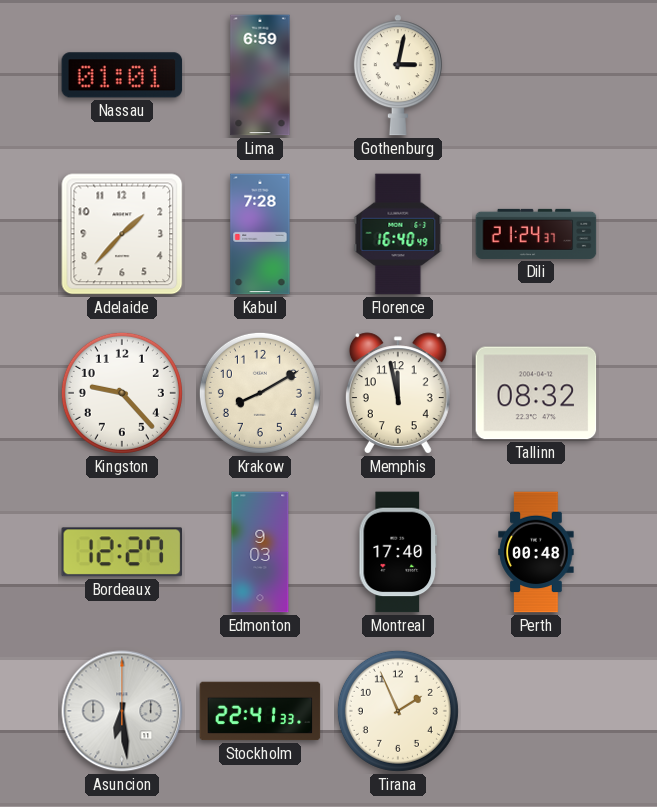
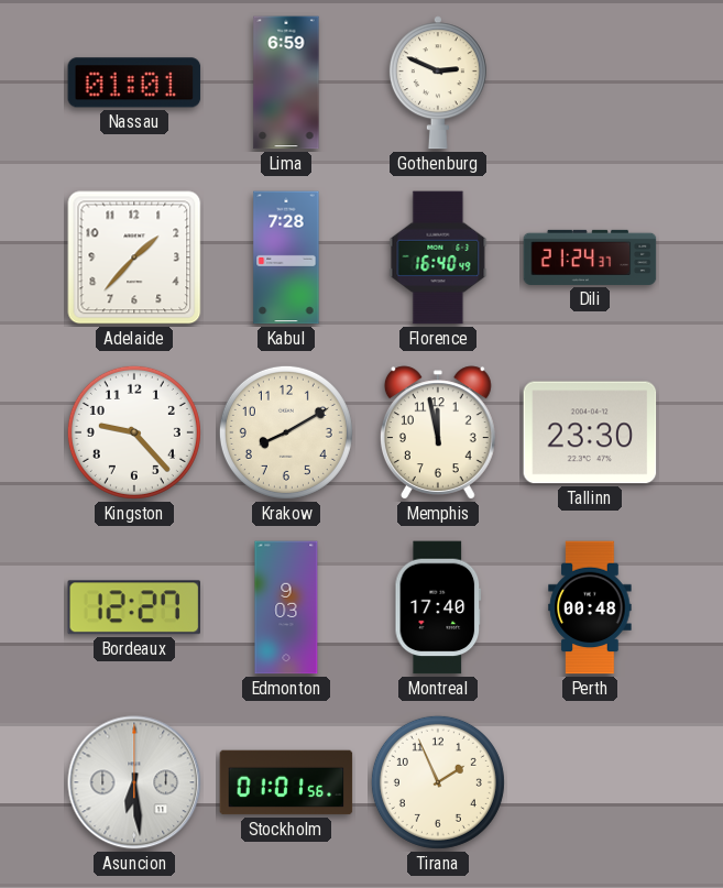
Gothenburg: 3:02 -> 2:49 (438, 83)
Tallinn: 08:32 -> 23:30 (590, 432)
Stockholm: 22:41 -> 01:01 (286, 782)
